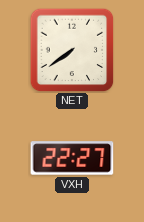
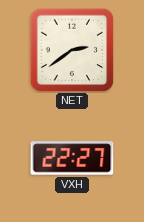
NET: 7:39 -> 2:39 (72, 50)
